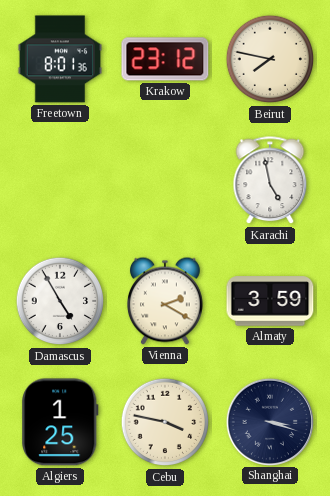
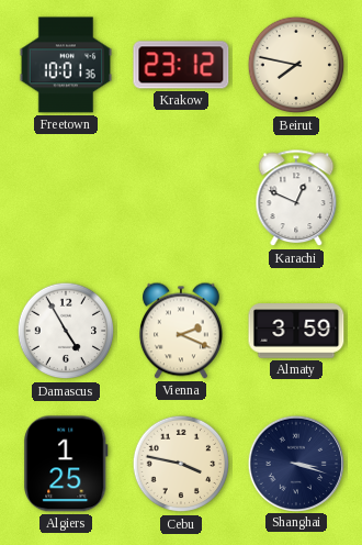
Freetown: 8:01 -> 10:01 (65, 65)
Karachi: 4:58 -> 12:49 (296, 199)
Vienna: 2:20 -> 2:19 (182, 331)
